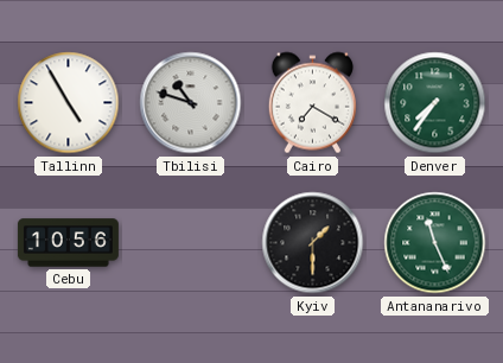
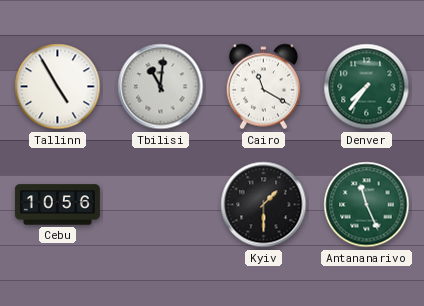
Tbilisi: 10:48 -> 11:01 (161, 87)
Cairo: 7:20 -> 11:20 (263, 87)
